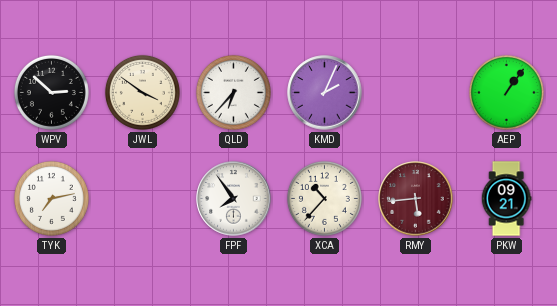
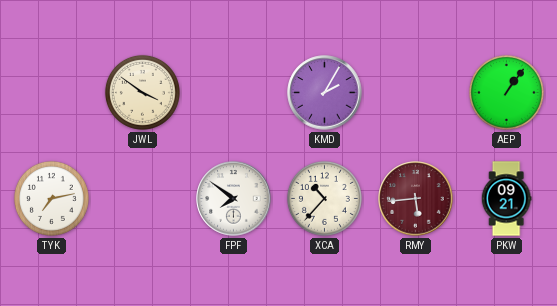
WPV: 2:52 -> none (51, 92)
QLD: 6:37 -> none (233, 92)
KMD: 2:04 -> 2:05 (325, 93)
FPF: 7:54 -> 7:51 (234, 199)
